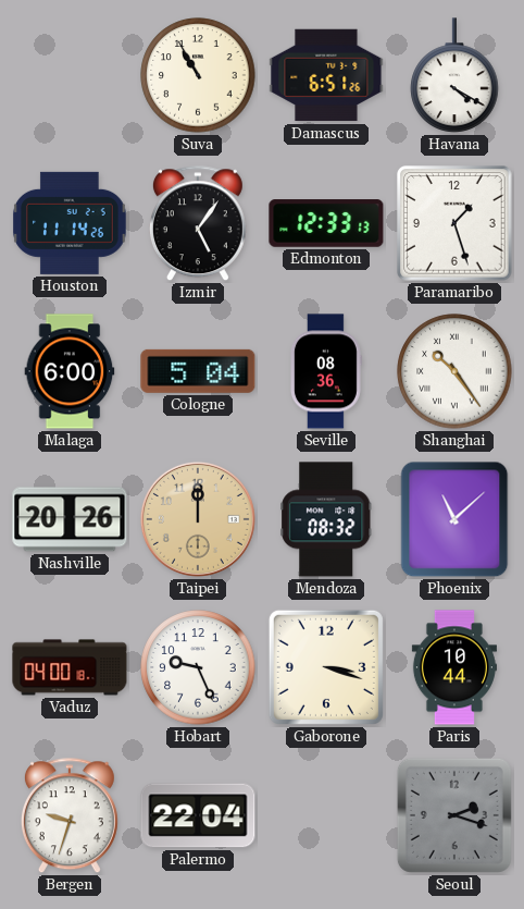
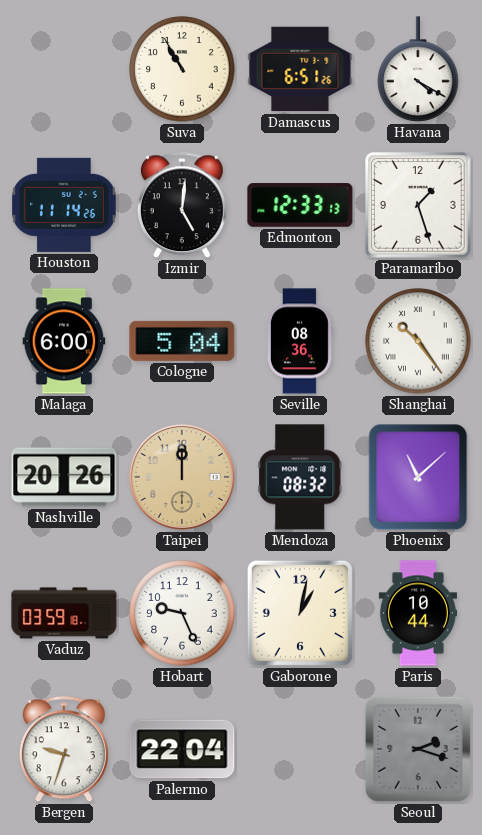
Izmir: 5:06 -> 5:01 (182, 206)
Vaduz: 04:00 -> 03:59 (64, 613)
Gaborone: 3:18 -> 1:02 (300, 613)
